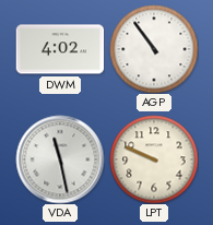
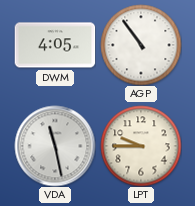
DWM: 4:02 -> 4:05 (55, 45)
LPT: 9:49 -> 9:45 (141, 146)
